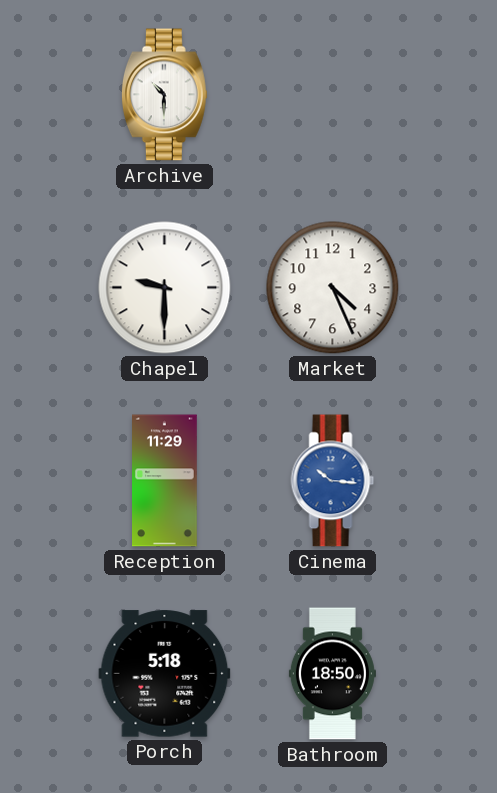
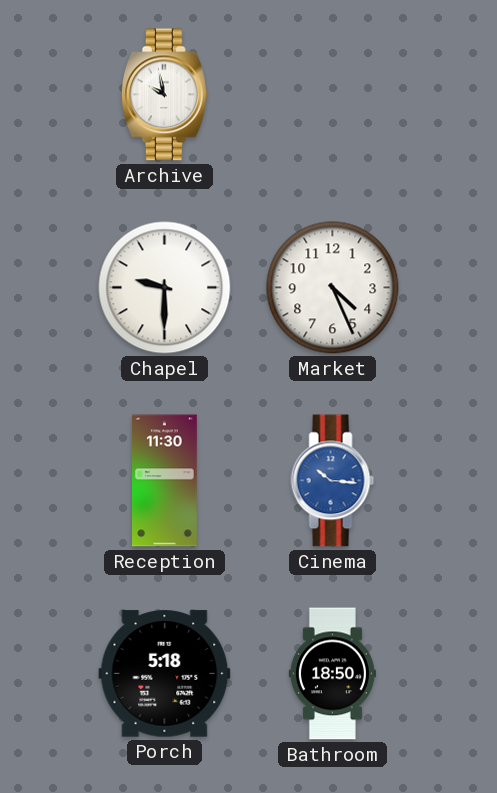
Archive: 10:30 -> 9:58 (164, 95)
Reception: 11:29 -> 11:30 (165, 481)
